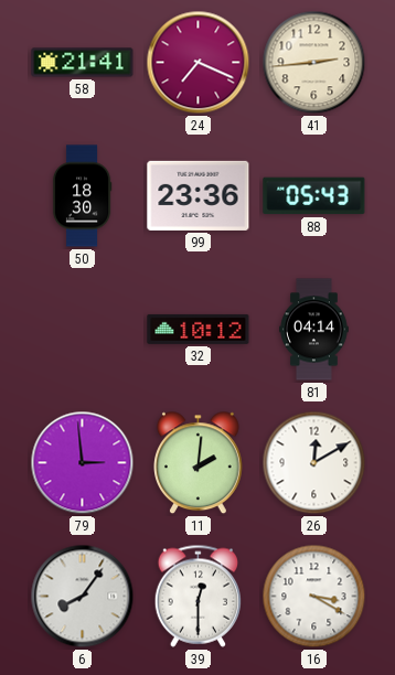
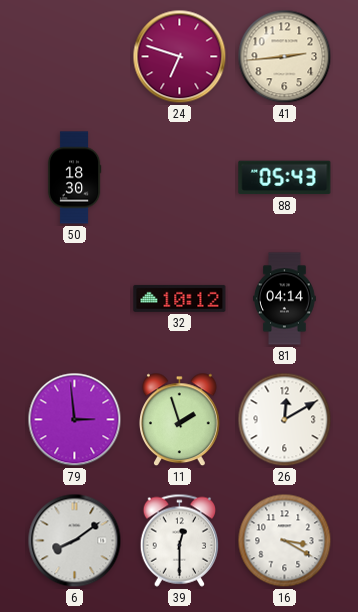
58: 21:41 -> none (83, 63)
24: 7:19 -> 6:48 (180, 57)
99: 23:36 -> none (199, 195)
11: 2:01 -> 1:57 (180, 420)
6: 8:06 -> 8:09 (75, 541)
